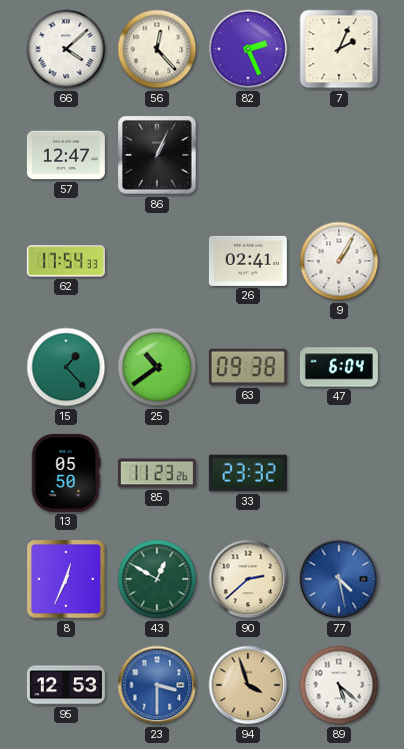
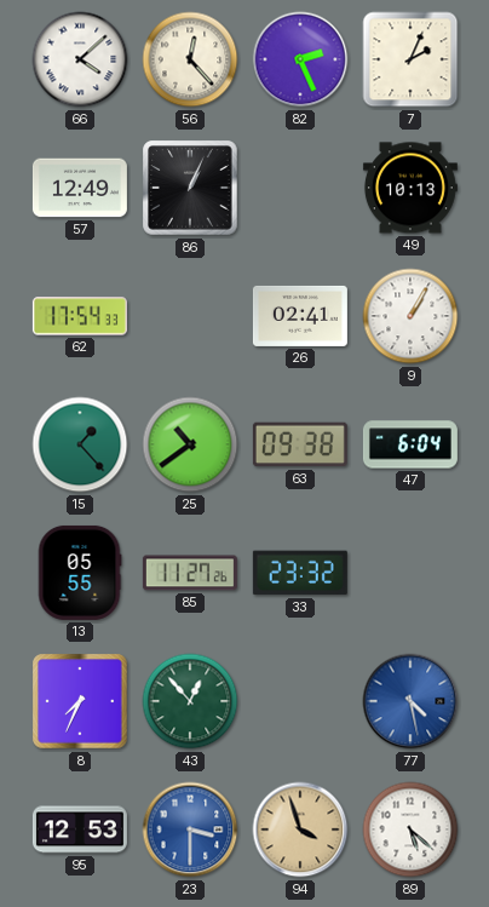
57: 12:47 -> 12:49 (80, 188)
49: none -> 10:13 (410, 188)
13: 05:50 -> 05:55 (80, 573)
85: 11:23 -> 11:27 (190, 573)
8: 12:34 -> 7:34 (80, 701)
43: 12:50 -> 12:53 (190, 701)
90: 2:38 -> none (248, 579)
